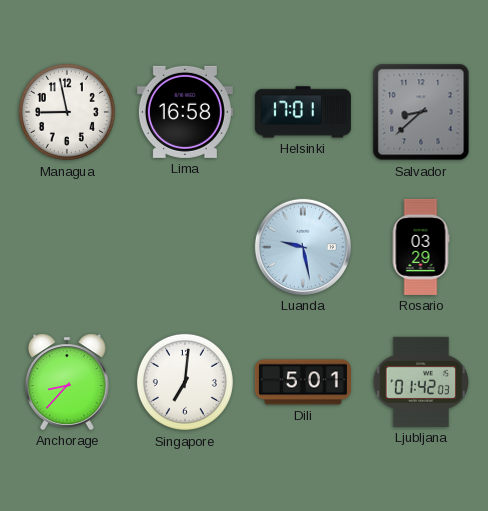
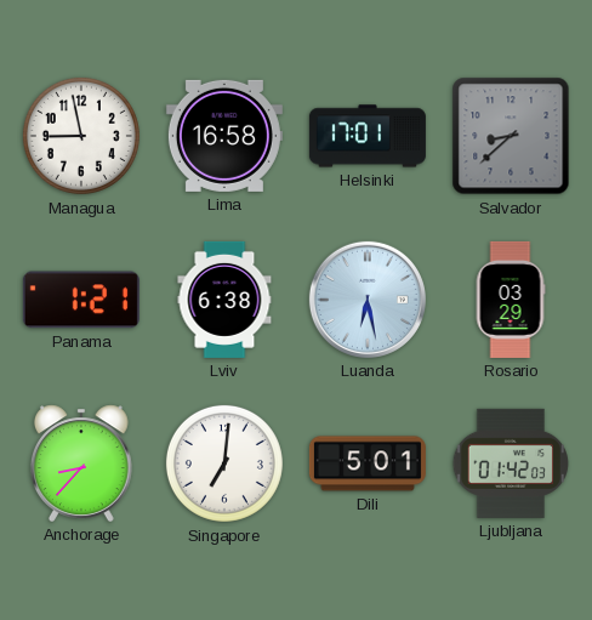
Panama: none -> 1:21 (81, 300)
Lviv: none -> 6:38 (224, 300)
Luanda: 9:28 -> 6:28 (368, 300)
